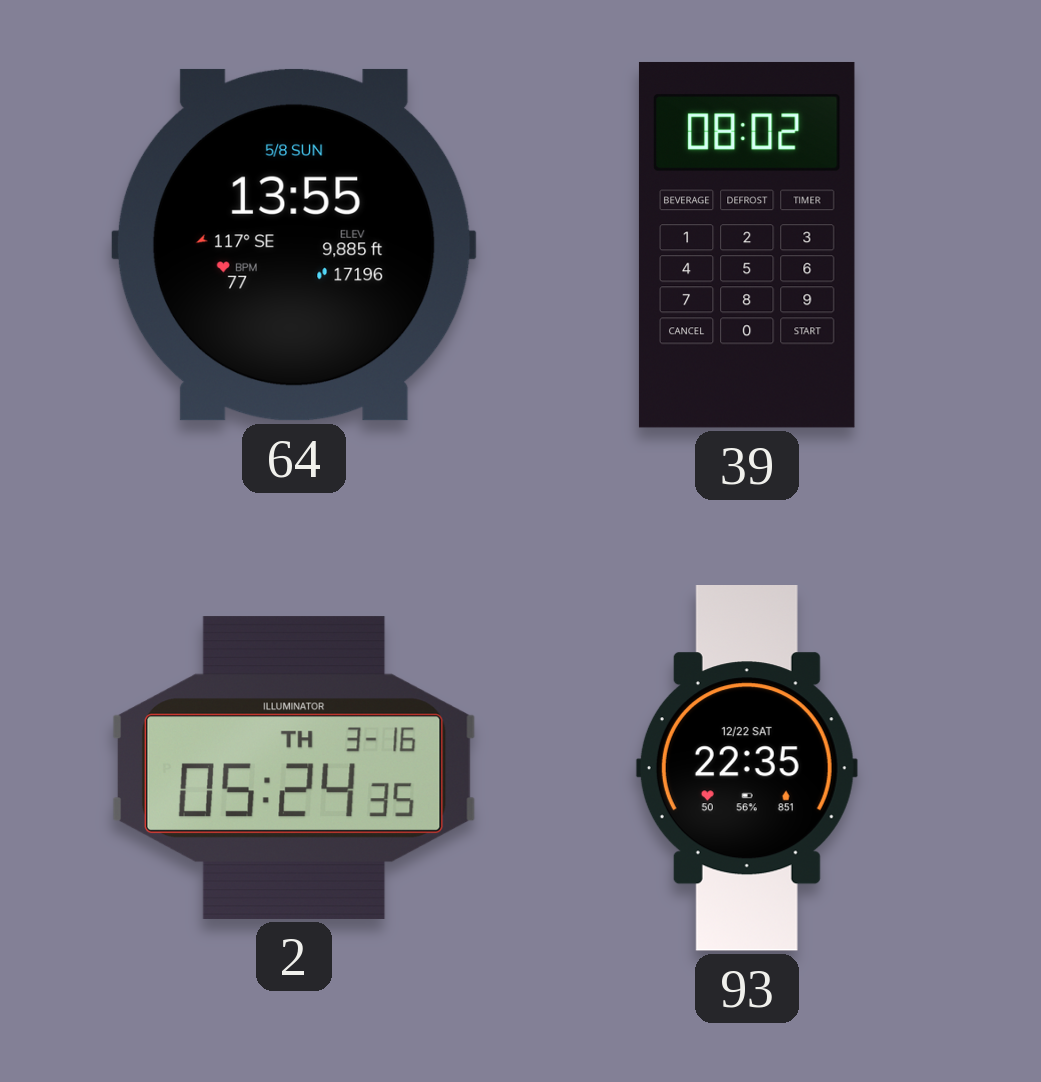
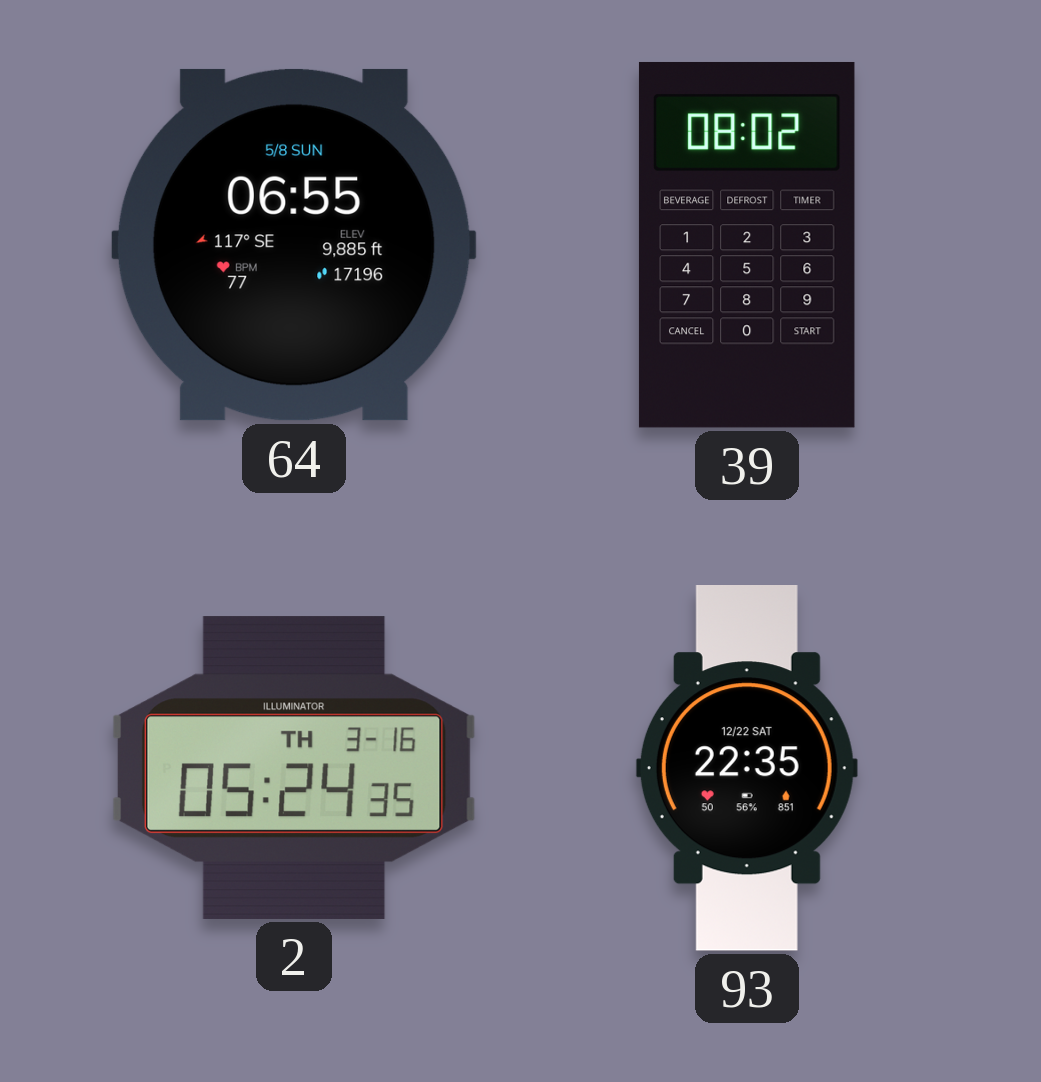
64: 13:55 -> 06:55 (294, 245)
